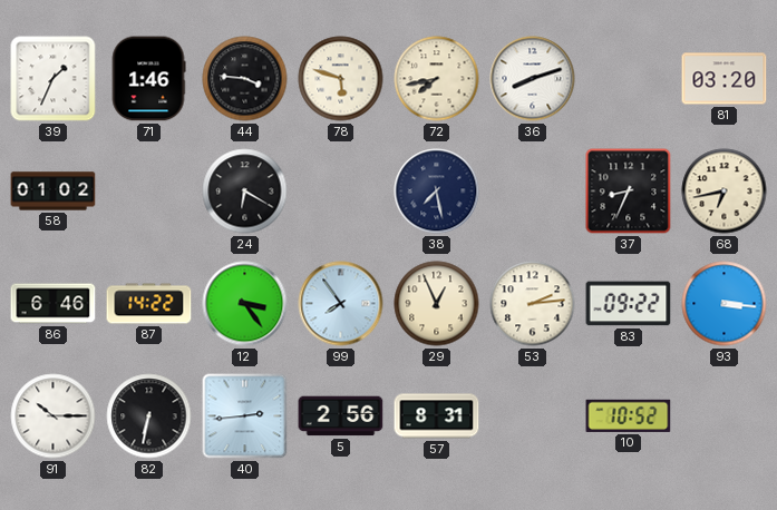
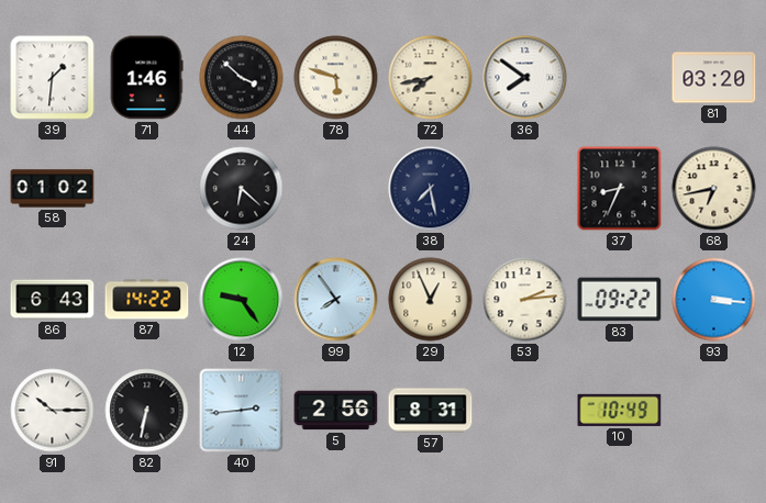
39: 1:34 -> 1:31 (53, 78)
44: 3:46 -> 3:52 (242, 78)
36: 8:12 -> 7:51 (525, 78)
24: 6:20 -> 6:22 (242, 189)
86: 6:46 -> 6:43 (53, 300)
12: 3:24 -> 9:24 (242, 300)
10: 10:52 -> 10:49 (620, 410)
